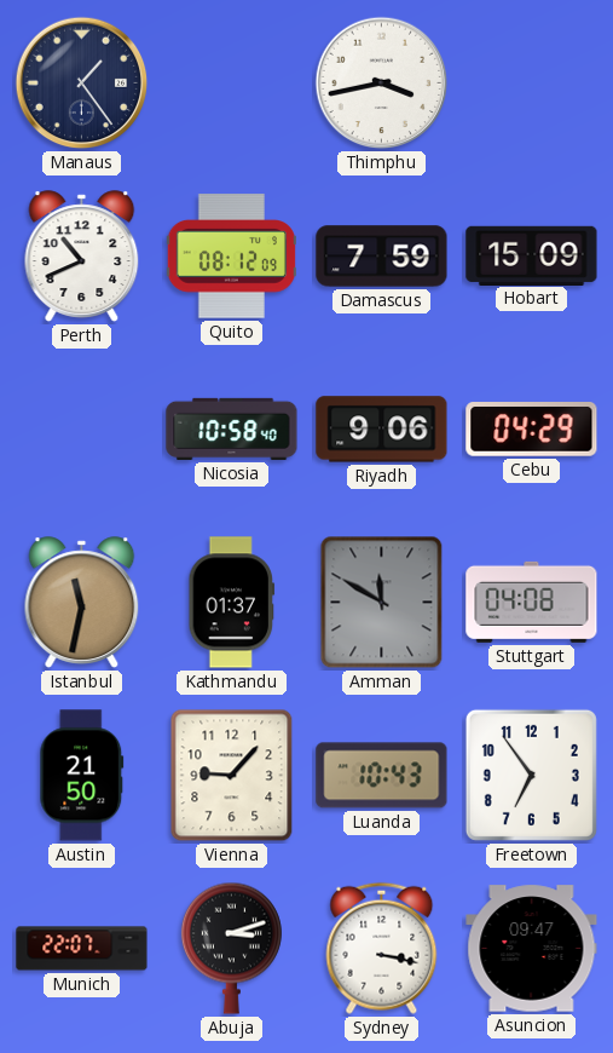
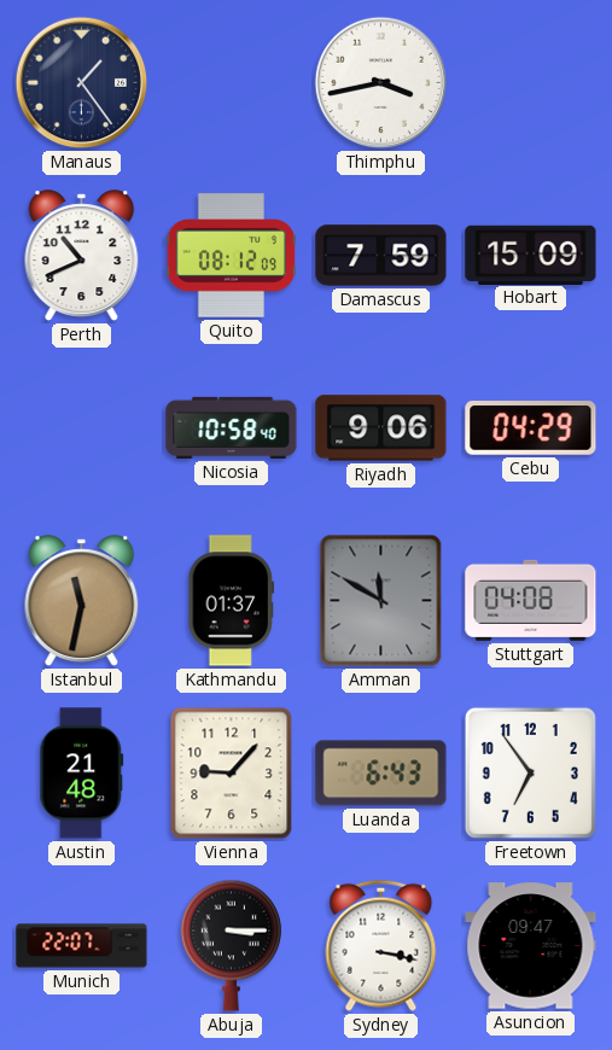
Austin: 21:50 -> 21:48 (82, 774)
Luanda: 10:43 -> 6:43 (381, 774)
Abuja: 3:12 -> 3:15 (231, 945)
